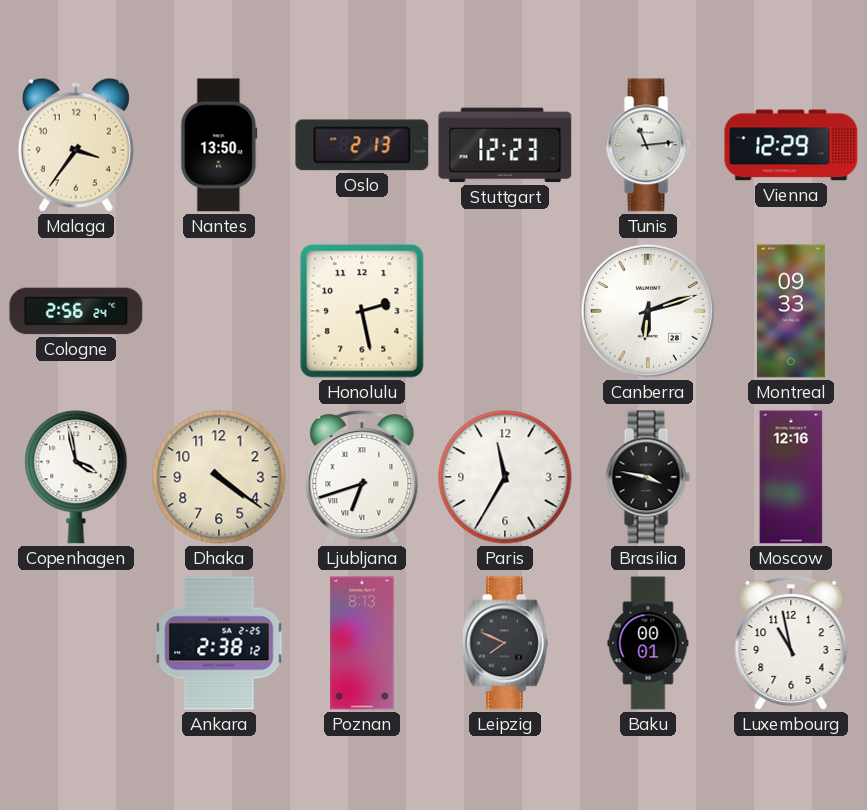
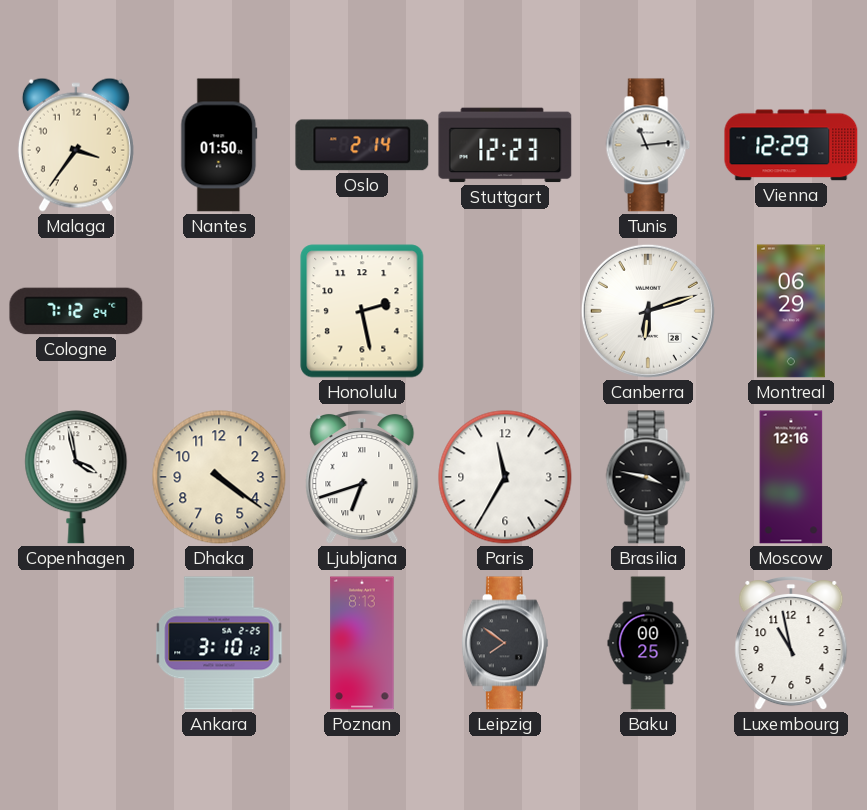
Nantes: 13:50 -> 01:50 (219, 145)
Oslo: 2:13 -> 2:14 (362, 145)
Cologne: 2:56 -> 7:12 (76, 311)
Montreal: 09:33 -> 06:29 (791, 311)
Ankara: 2:38 -> 3:10 (219, 643)
Leipzig: 7:49 -> 7:51 (505, 643)
Baku: 00:01 -> 00:25 (648, 643)
